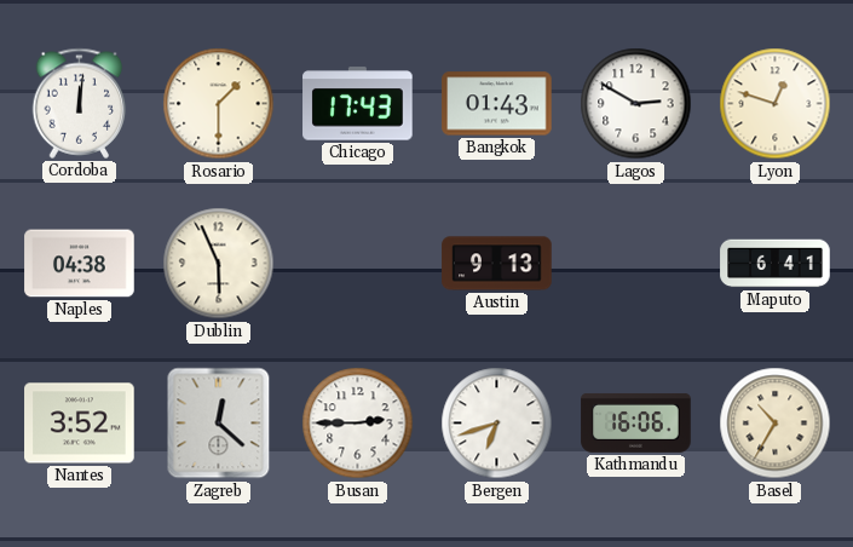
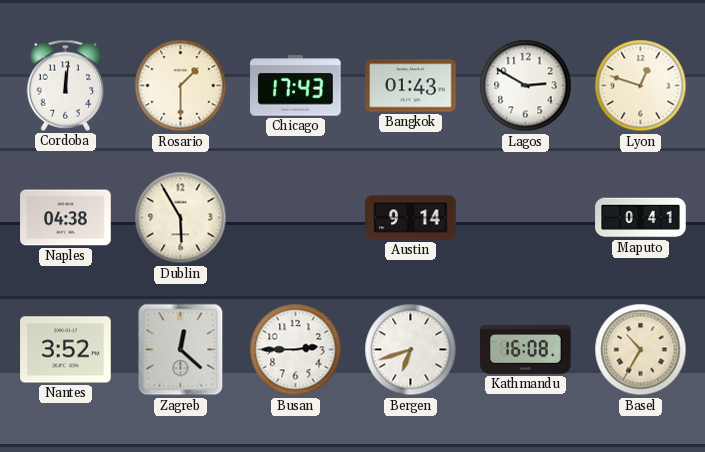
Dublin: 5:56 -> 5:55 (181, 218)
Austin: 9:13 -> 9:14 (411, 218)
Maputo: 6:41 -> 0:41 (641, 218)
Kathmandu: 16:06 -> 16:08 (526, 349)
